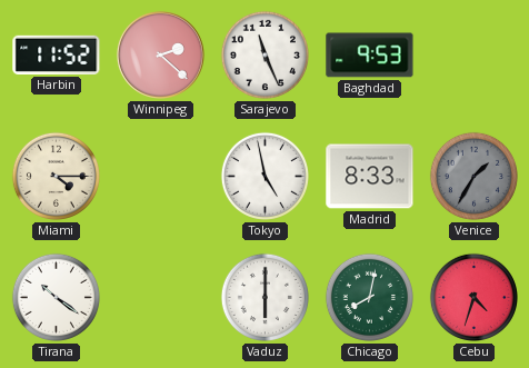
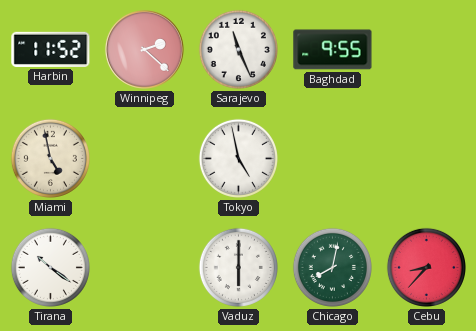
Baghdad: 9:53 -> 9:55 (333, 50)
Miami: 4:15 -> 4:58 (50, 158)
Madrid: 8:33 -> none (370, 177)
Venice: 1:35 -> none (473, 176)
Cebu: 4:33 -> 8:37 (426, 267)
